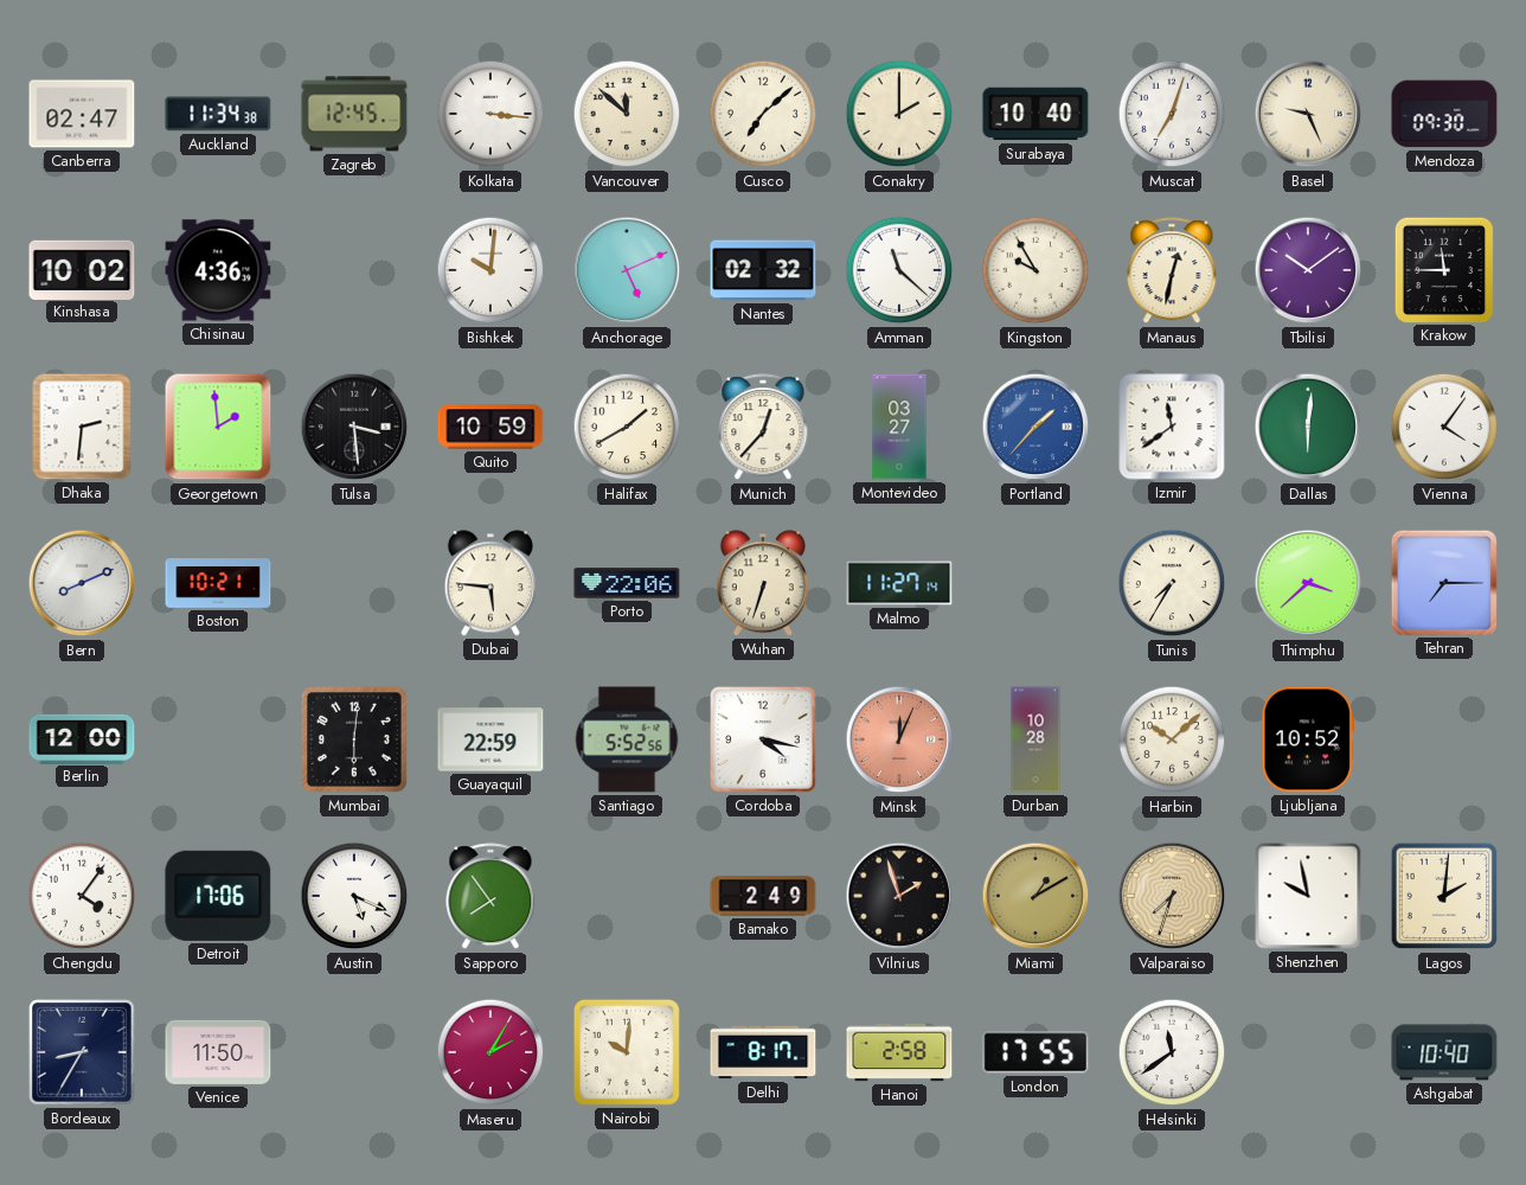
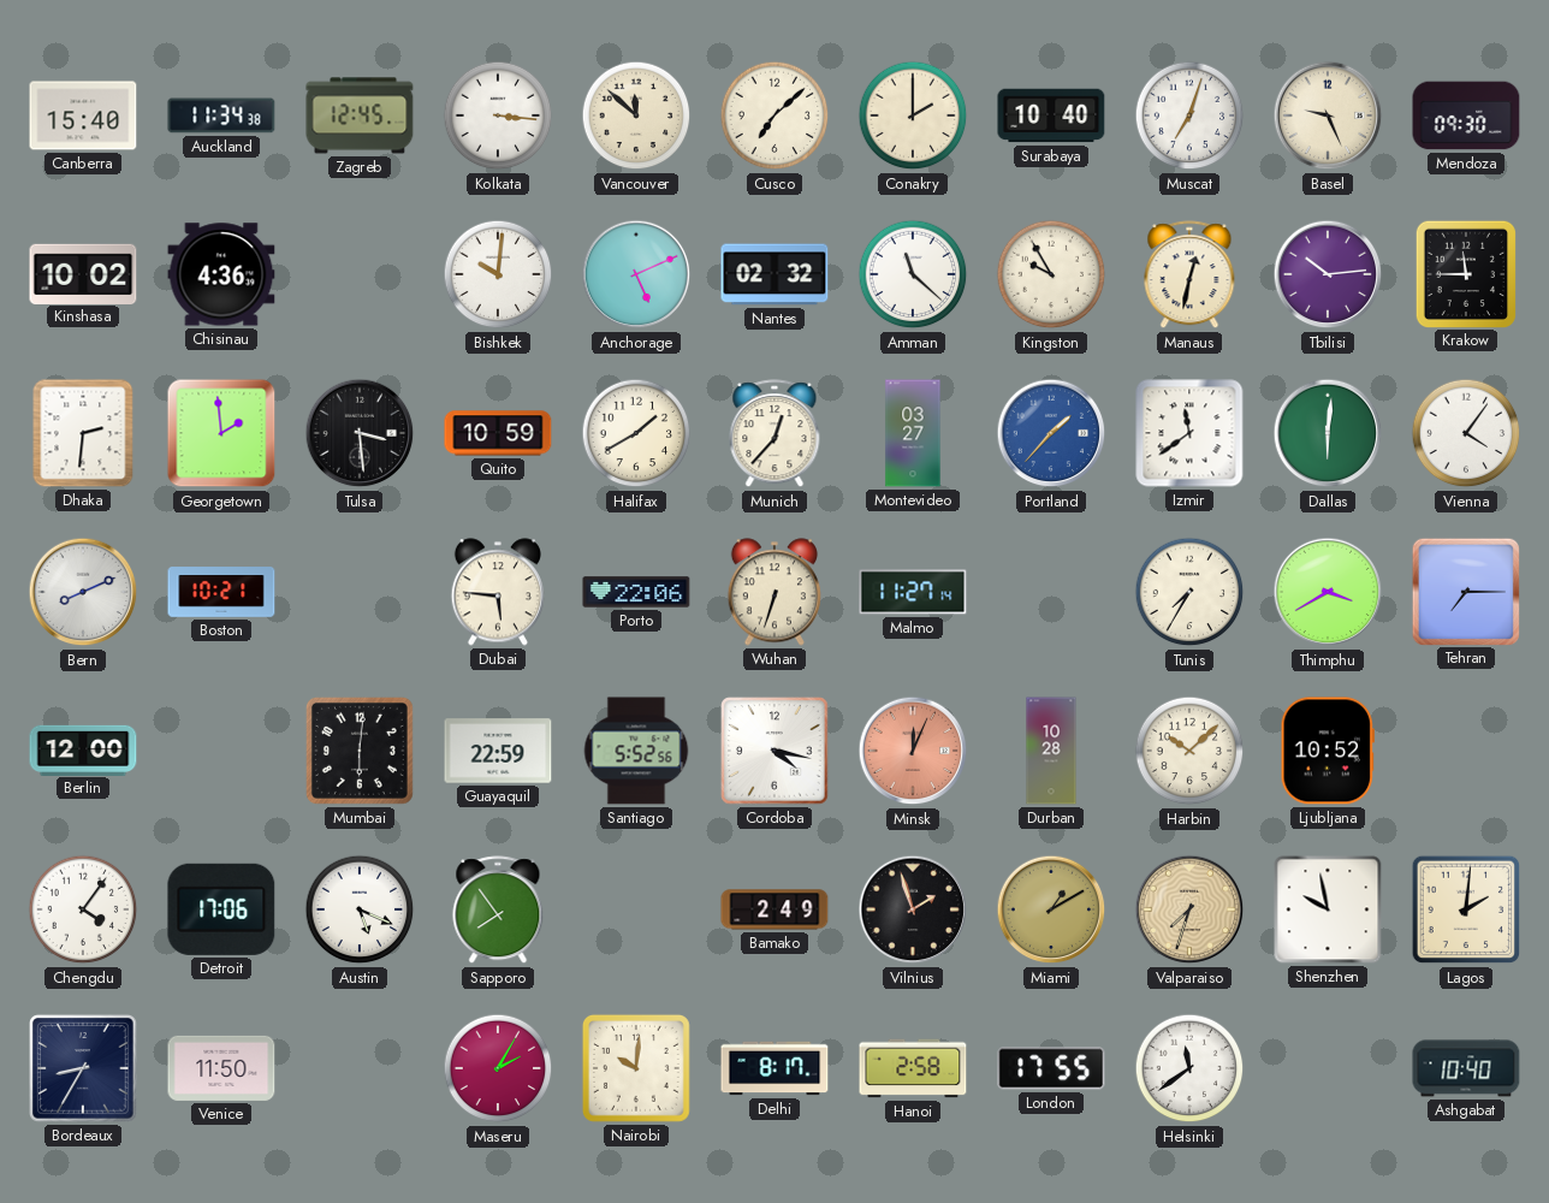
Canberra: 02:47 -> 15:40 (83, 115)
Tbilisi: 10:09 -> 10:14 (1328, 274)
Thimphu: 3:38 -> 3:40 (1328, 592)
